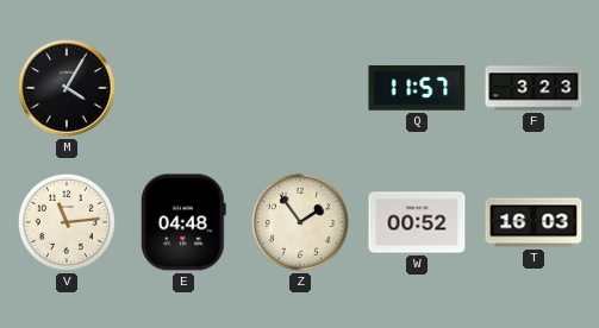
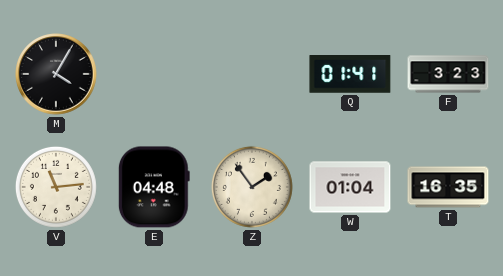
Q: 11:57 -> 01:41 (350, 74)
W: 00:52 -> 01:04 (350, 187)
T: 16:03 -> 16:35 (448, 187)
